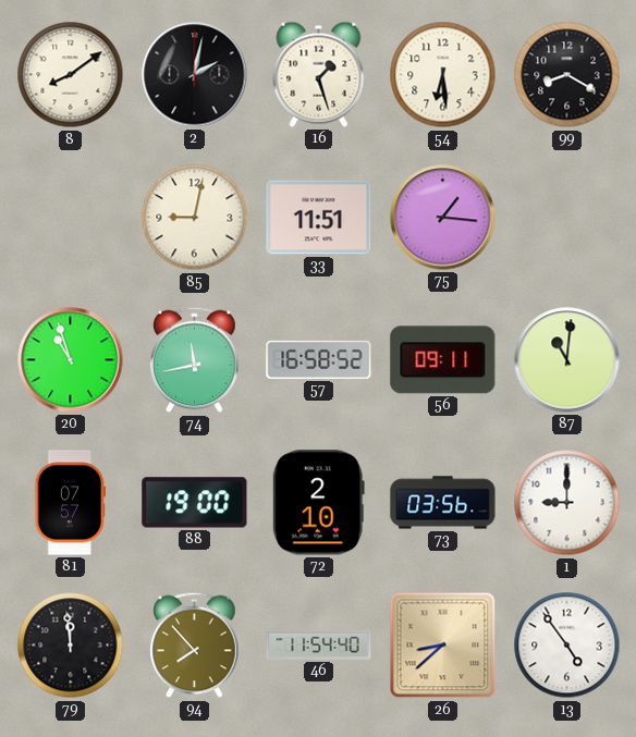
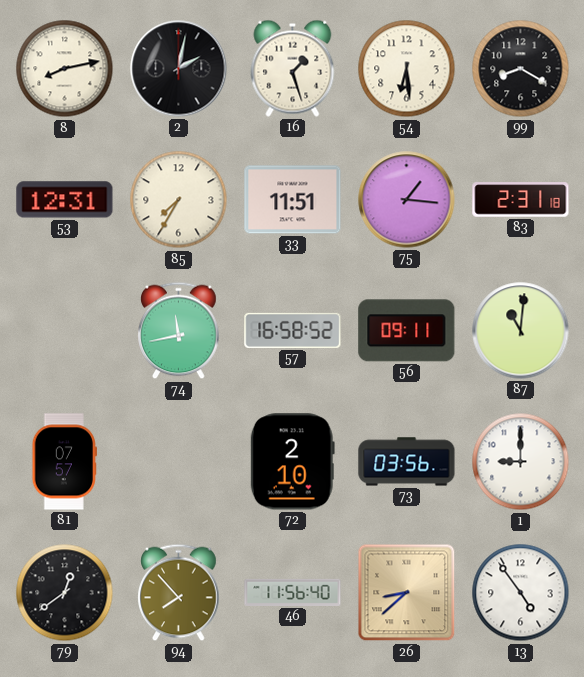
8: 8:09 -> 8:13 (65, 69)
53: none -> 12:31 (65, 200)
85: 9:02 -> 7:35 (179, 200)
83: none -> 2:31 (521, 200)
20: 10:57 -> none (71, 360)
88: 19:00 -> none (195, 503)
79: 11:59 -> 12:39 (65, 593)
46: 11:54 -> 11:56 (293, 592)
